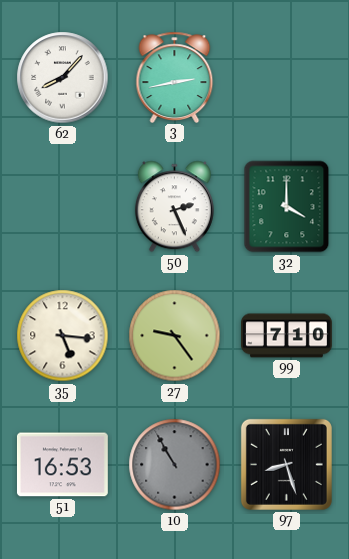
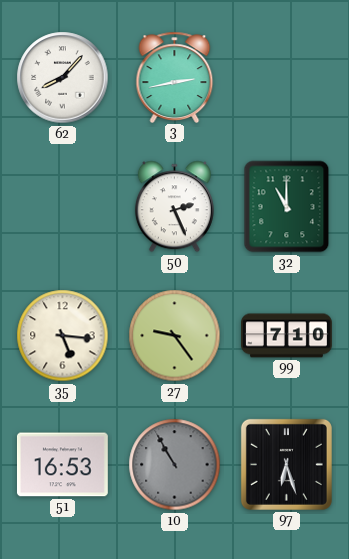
32: 4:00 -> 11:00 (287, 207)
97: 8:27 -> 6:27 (286, 464)
